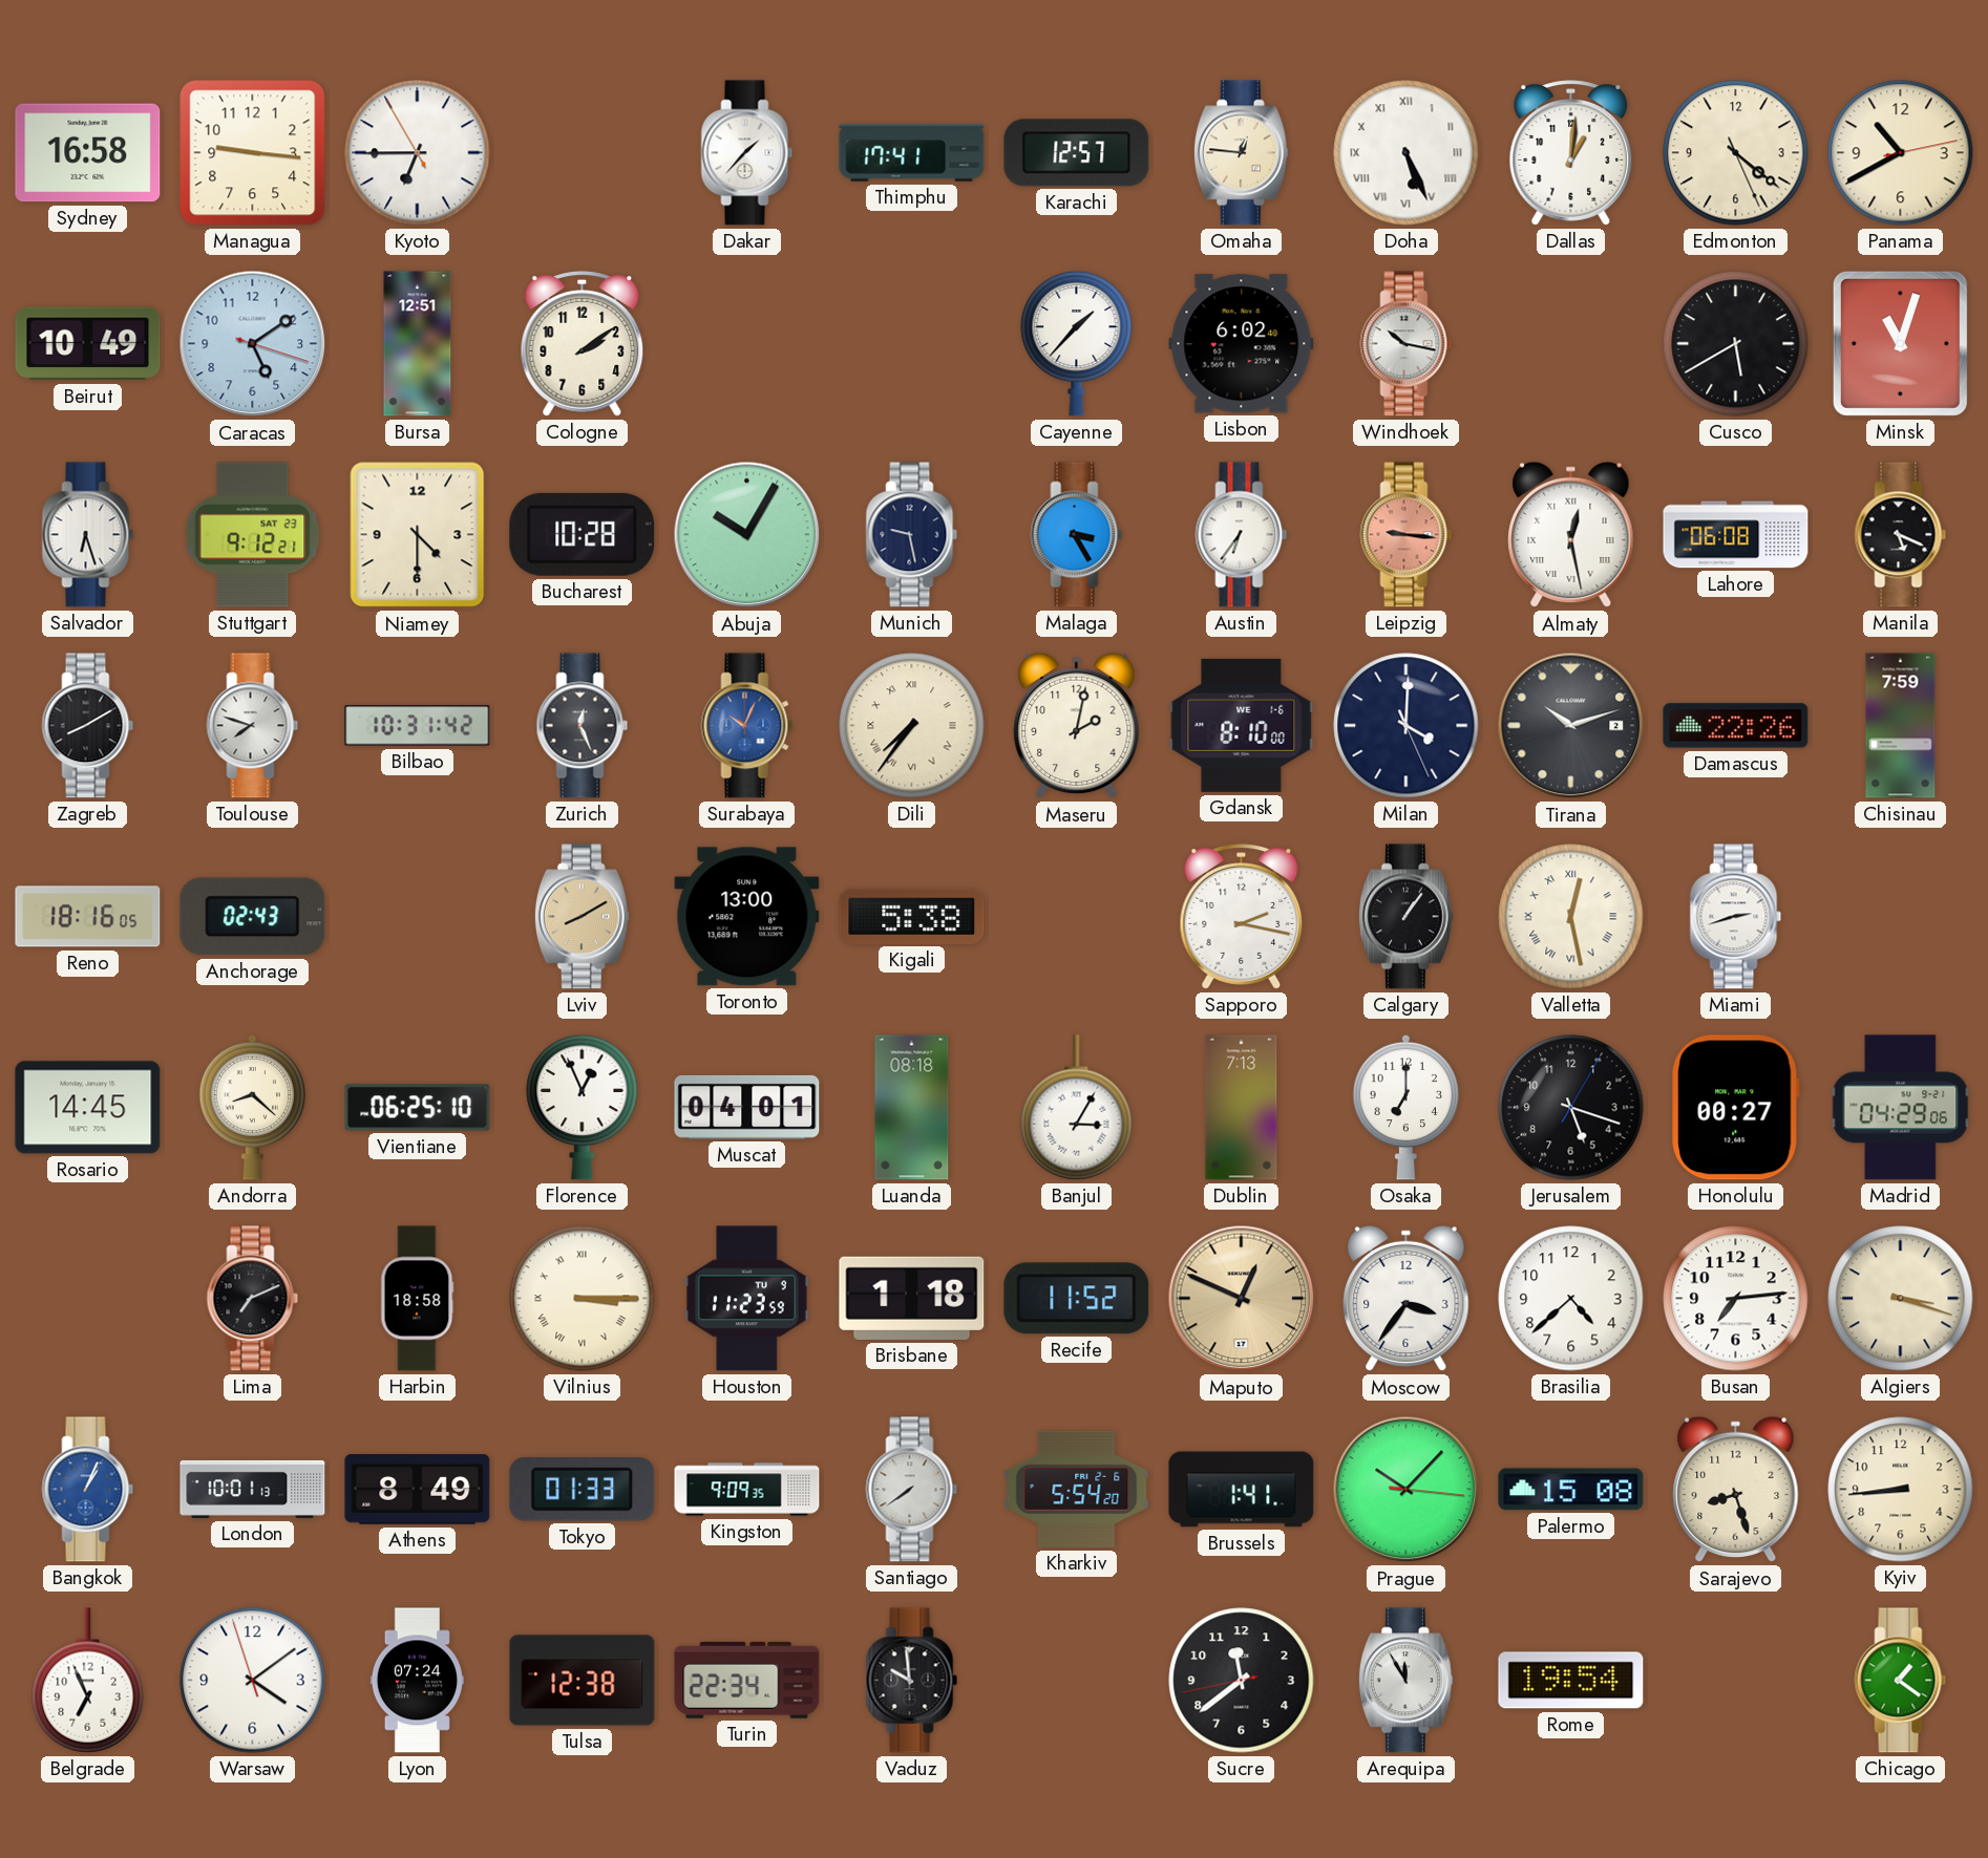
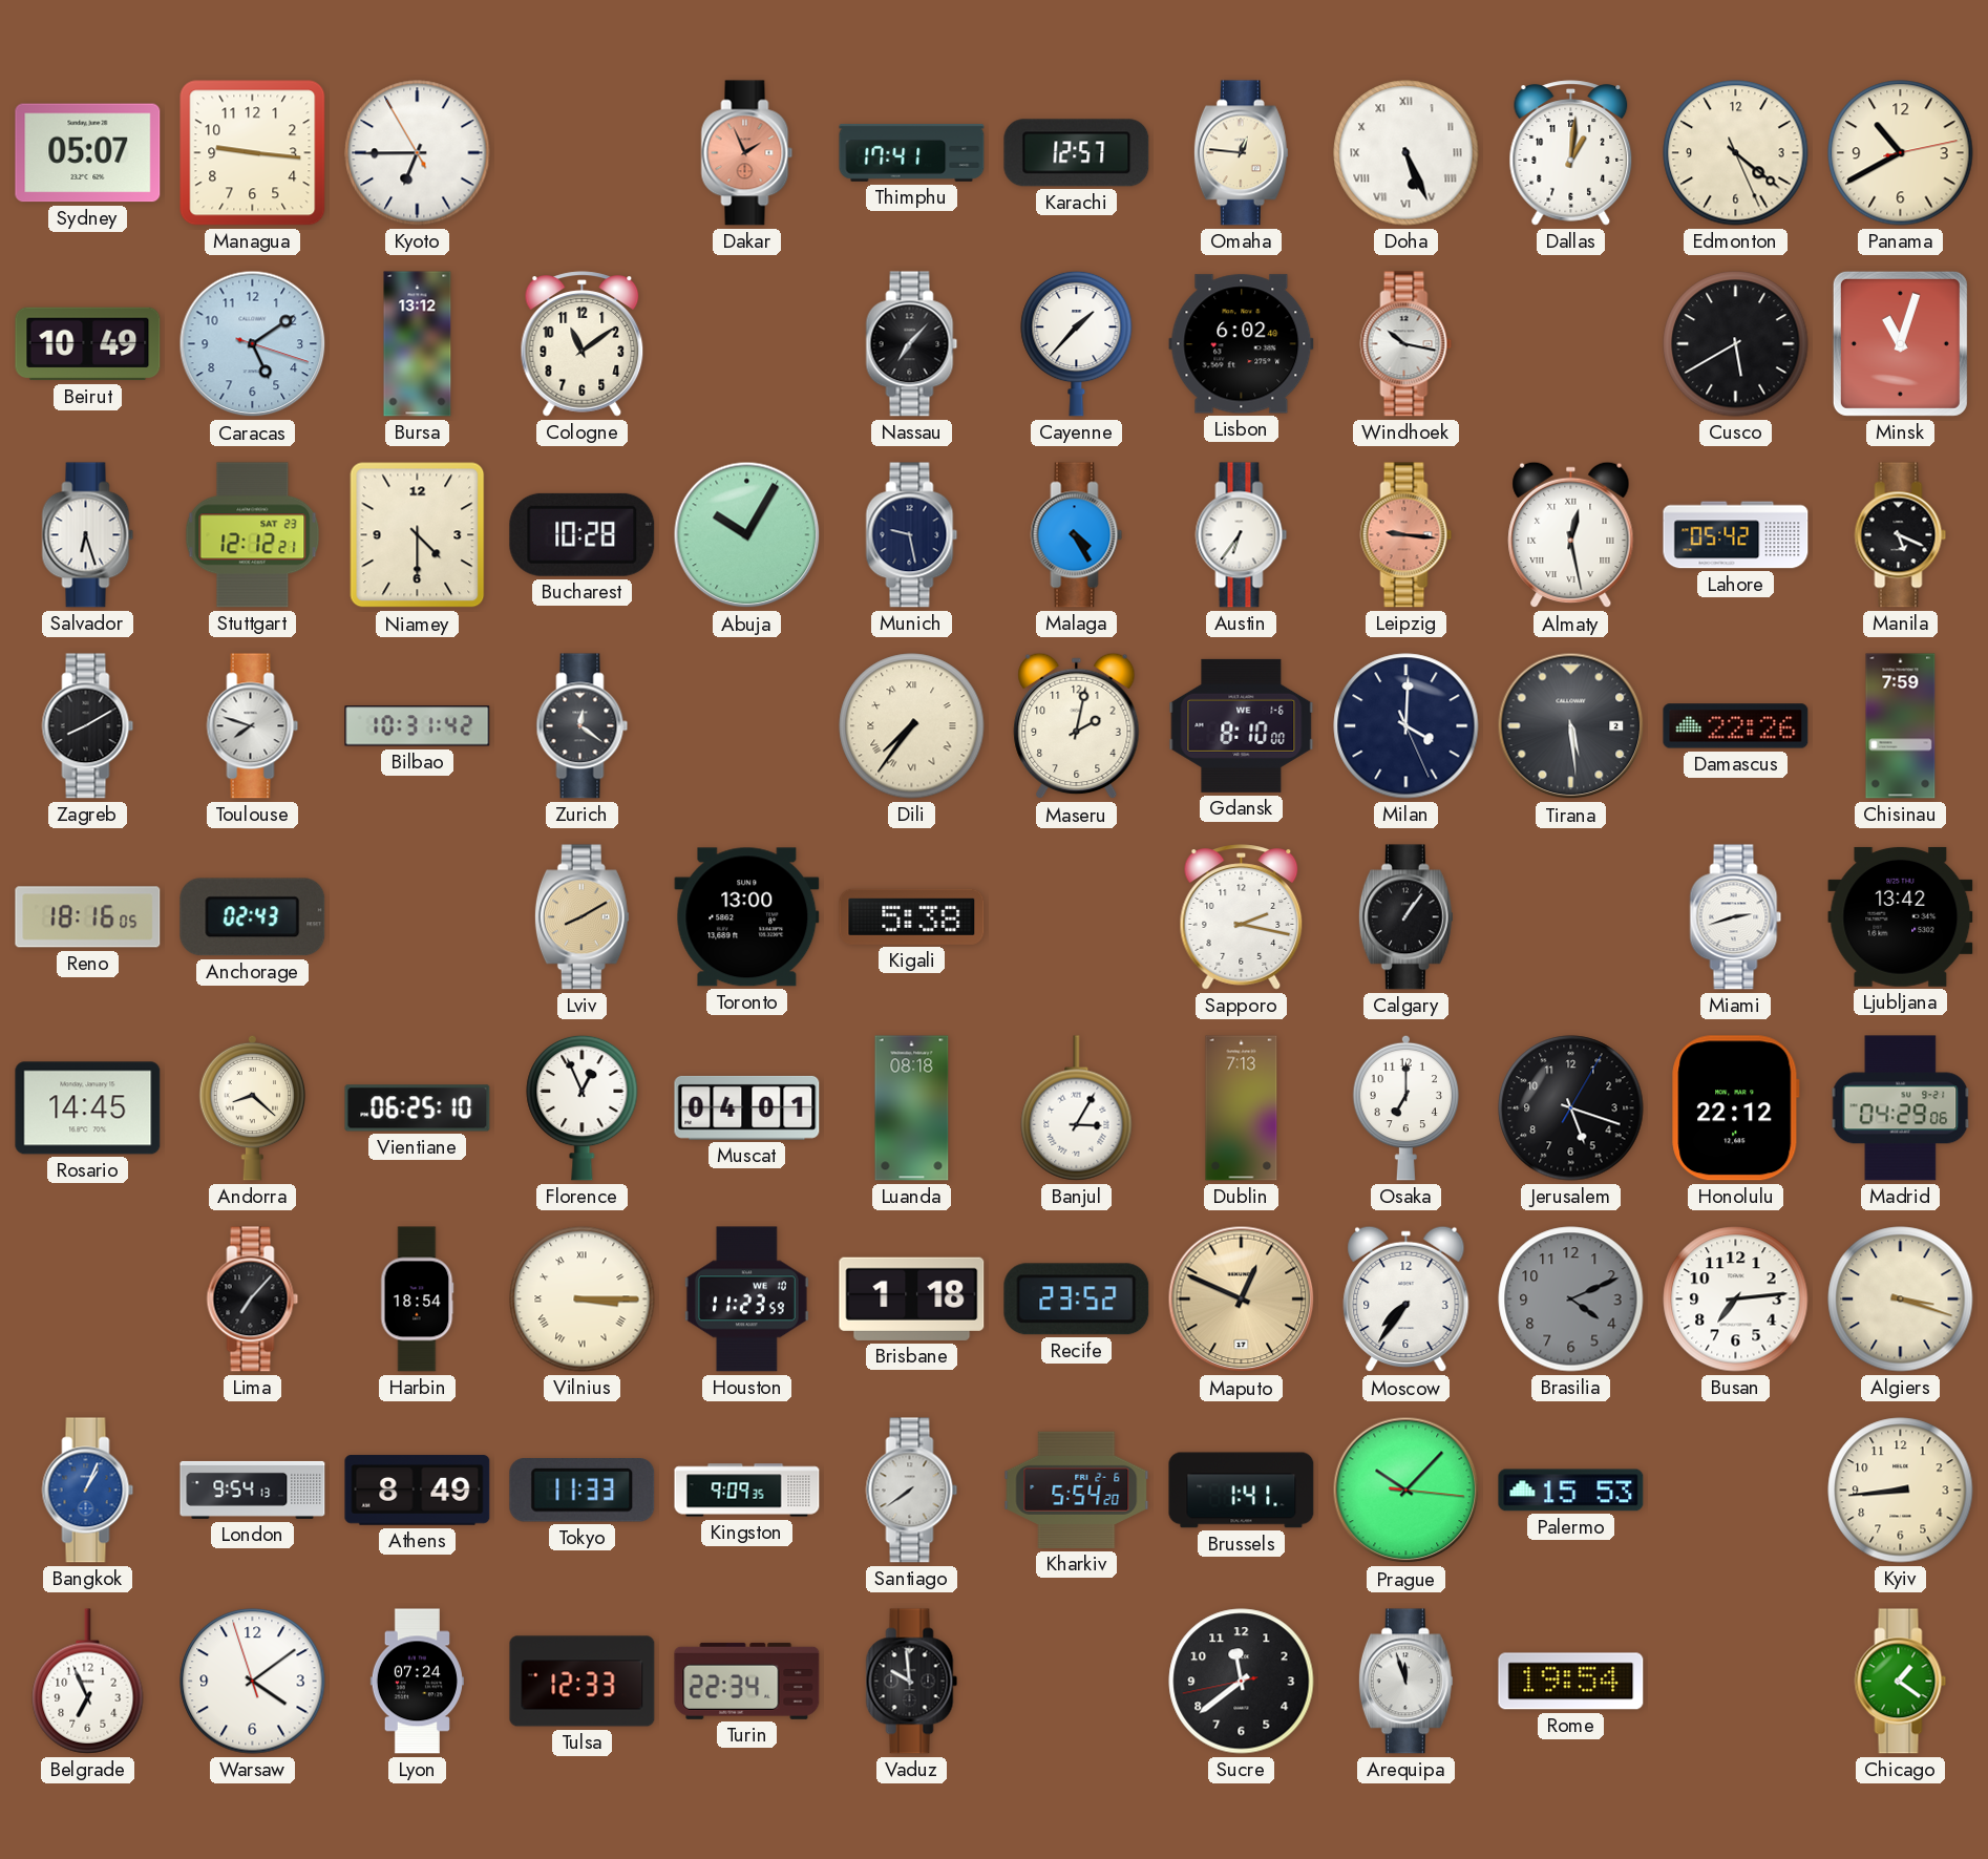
Sydney: 16:58 -> 05:07 (88, 153)
Dakar: 1:37 -> 1:56 (747, 153)
Dakar dial: white -> salmon (747, 153)
Bursa: 12:51 -> 13:12 (418, 344)
Cologne: 2:09 -> 11:09 (583, 344)
Nassau: none -> 7:07 (912, 344)
Stuttgart: 9:12 -> 12:12 (253, 535)
Malaga: 3:25 -> 4:25 (1077, 535)
Lahore: 06:08 -> 05:42 (1736, 535)
Zurich: 12:26 -> 12:21 (583, 726)
Surabaya: 10:04 -> none (747, 726)
Tirana: 10:12 -> 5:29 (1571, 726)
Valletta: 12:28 -> none (1571, 917)
Ljubljana: none -> 13:42 (1901, 916)
Honolulu: 00:27 -> 22:12 (1736, 1108)
Lima: 7:11 -> 7:07 (253, 1300)
Harbin: 18:58 -> 18:54 (417, 1300)
Houston date: TU 9 -> WE 10 (746, 1300)
Recife: 11:52 -> 23:52 (1077, 1300)
Moscow: 3:36 -> 7:36 (1407, 1300)
Brasilia: 4:38 -> 4:11 (1571, 1300)
Brasilia dial: white -> grey (1571, 1300)
London: 10:01 -> 9:54 (253, 1490)
Tokyo: 01:33 -> 11:33 (583, 1491)
Palermo: 15:08 -> 15:53 (1571, 1491)
Sarajevo: 8:27 -> none (1736, 1490)
Tulsa: 12:38 -> 12:33 (583, 1682)
Arequipa: 11:55 -> 11:57 (1405, 1682)
